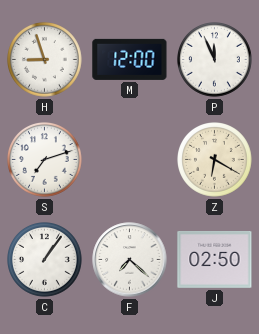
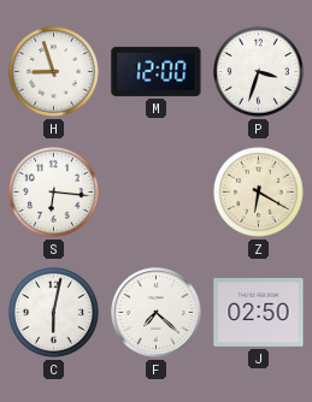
P: 11:56 -> 3:33 (259, 72)
S: 7:12 -> 6:16 (54, 193)
C: 1:06 -> 6:02 (54, 313)
